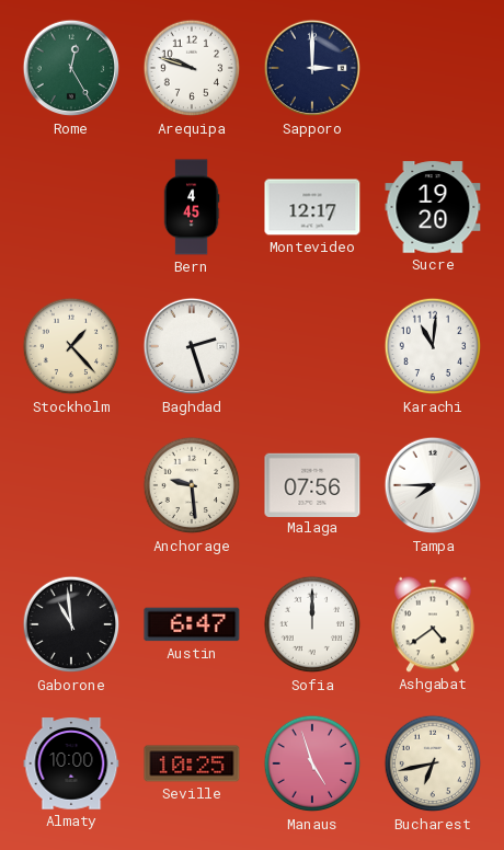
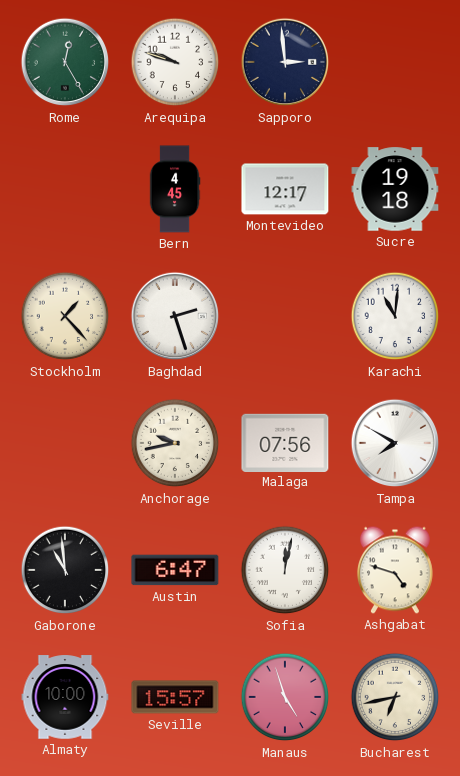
Sapporo: 3:00 -> 2:59 (285, 62)
Sucre: 19:20 -> 19:18 (395, 189)
Anchorage: 9:29 -> 9:43 (175, 443)
Tampa: 7:45 -> 7:50 (395, 443)
Sofia: 12:00 -> 12:02 (285, 570)
Ashgabat: 4:39 -> 4:48 (395, 570)
Seville: 10:25 -> 15:57 (175, 697)
